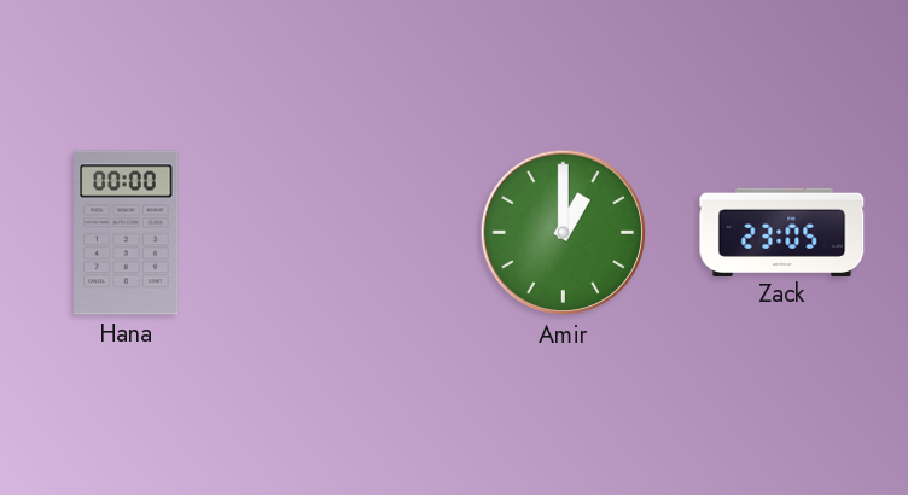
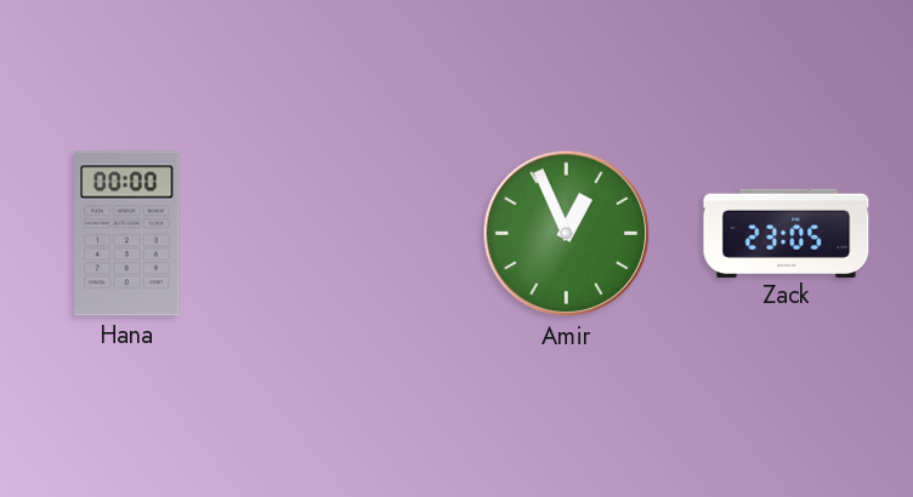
Amir: 1:00 -> 12:56 (567, 234)
